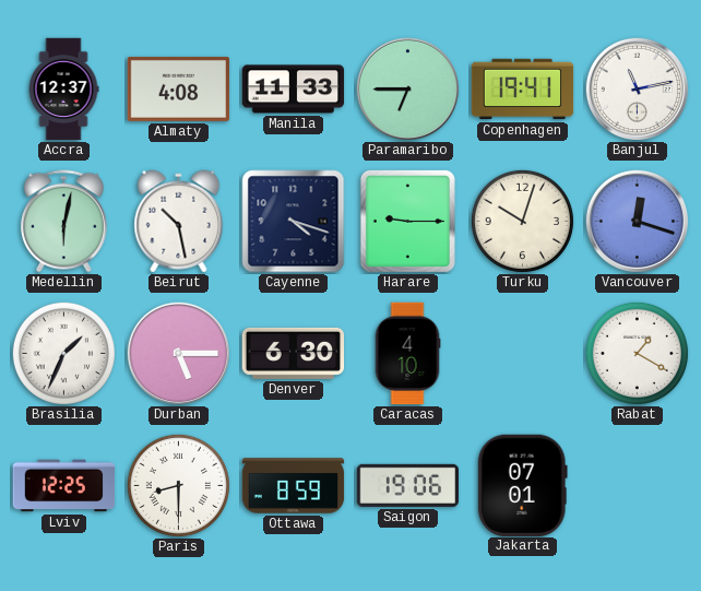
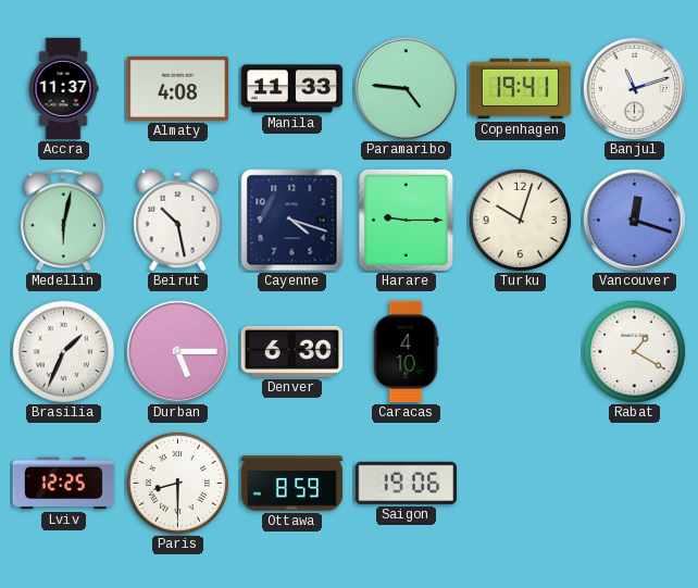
Accra: 12:37 -> 11:37 (63, 89)
Paramaribo: 6:45 -> 4:46 (406, 88)
Banjul: 11:13 -> 11:12 (634, 88)
Jakarta: 07:01 -> none (522, 485)
